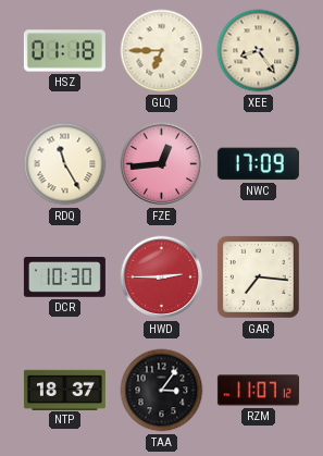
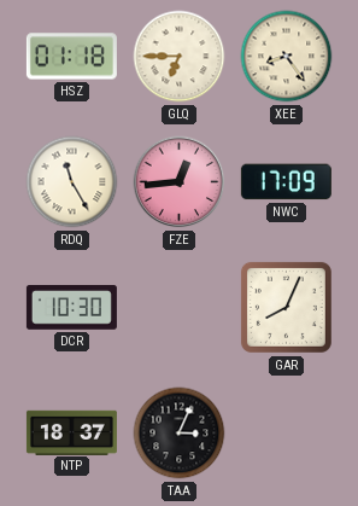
HWD: 2:45 -> none (162, 278)
GAR: 7:16 -> 8:04 (286, 307)
TAA: 3:06 -> 3:04 (180, 434)
RZM: 11:07 -> none (258, 391)
